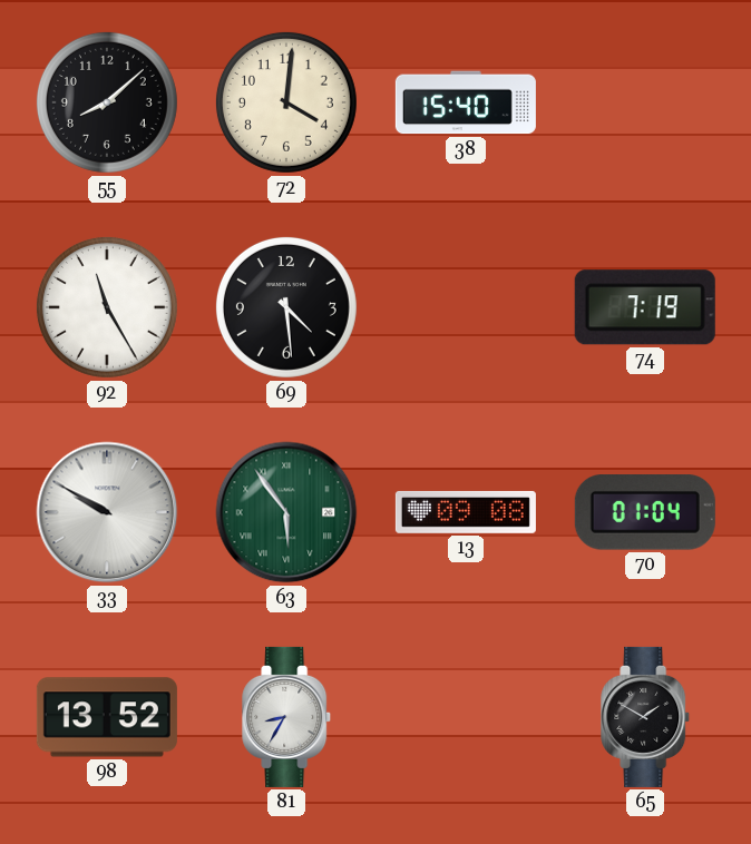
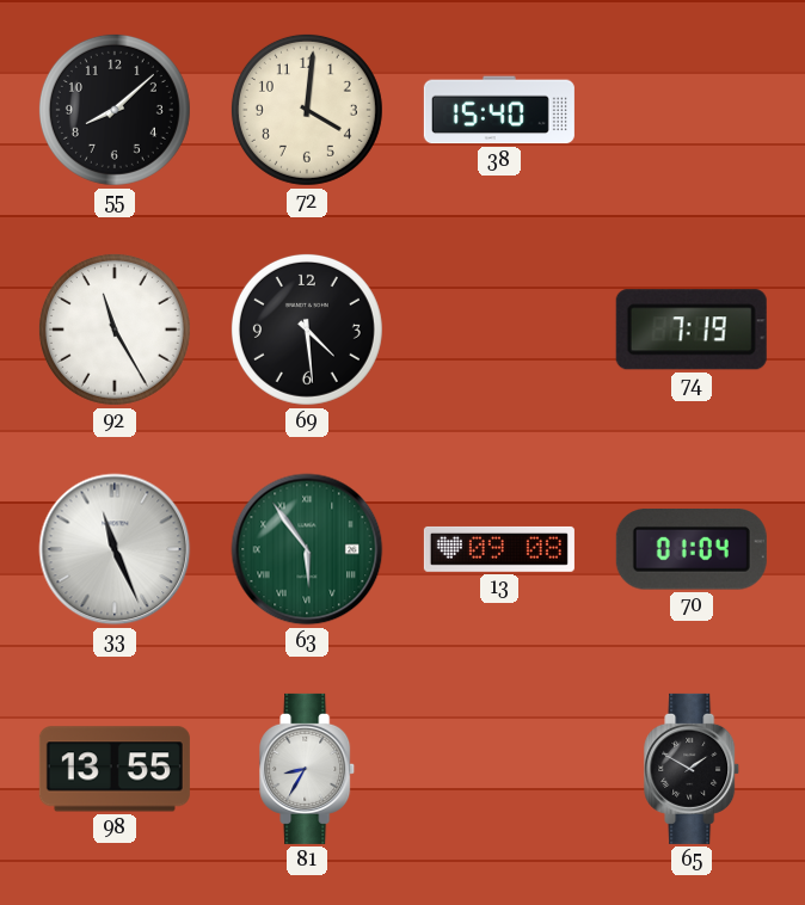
33: 9:50 -> 11:26 (115, 549)
98: 13:52 -> 13:55 (115, 769)
